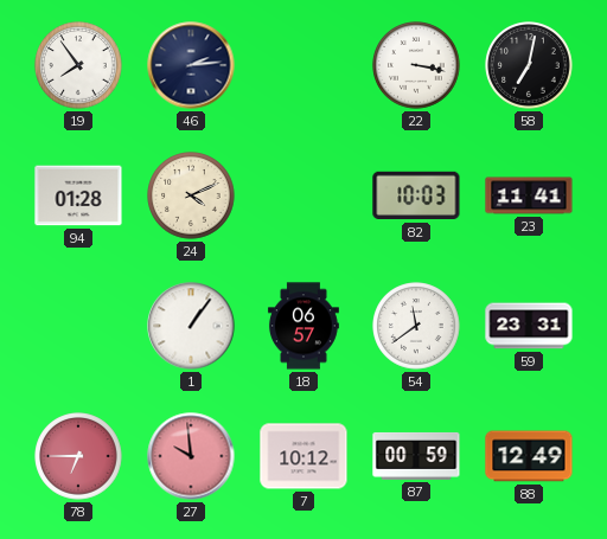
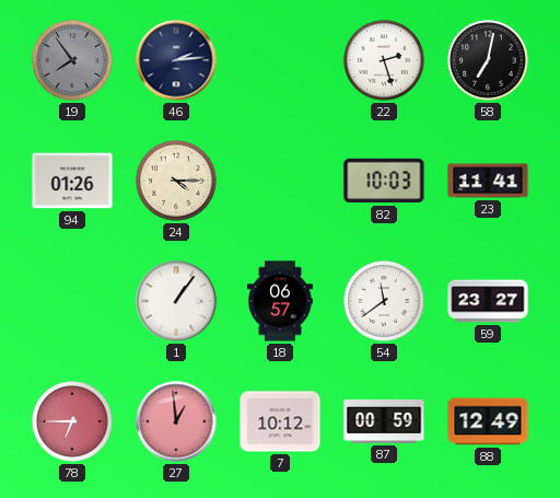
19 dial: white -> grey (72, 60)
22: 3:17 -> 2:27 (384, 60)
94: 01:28 -> 01:26 (72, 181)
24: 4:11 -> 4:15 (176, 181)
59: 23:31 -> 23:27 (488, 301)
27: 9:59 -> 12:59 (176, 421)
